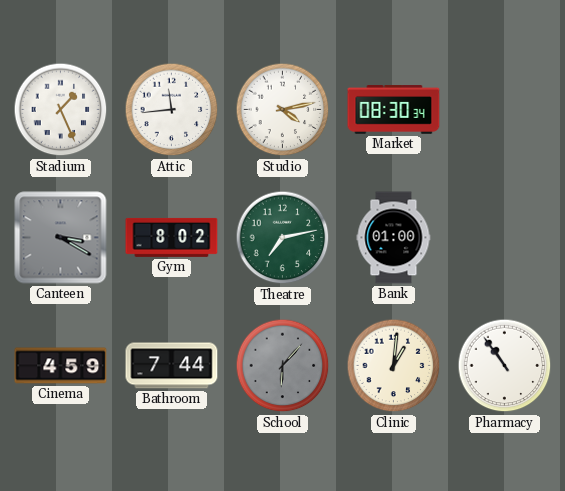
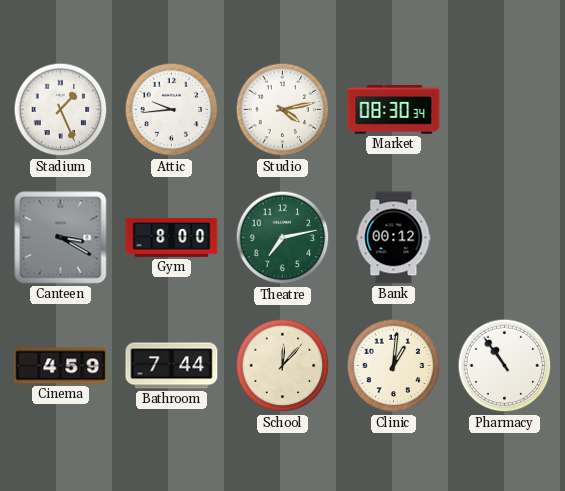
Attic: 11:44 -> 9:44 (172, 110)
Gym: 8:02 -> 8:00 (172, 237)
Bank: 01:00 -> 00:12 (394, 238)
School: 6:07 -> 12:07 (283, 366)
School dial: grey -> cream (283, 366)
